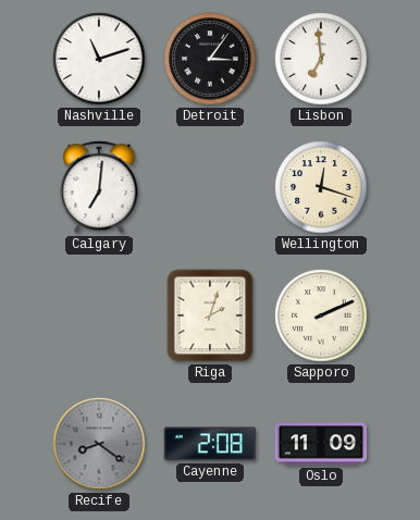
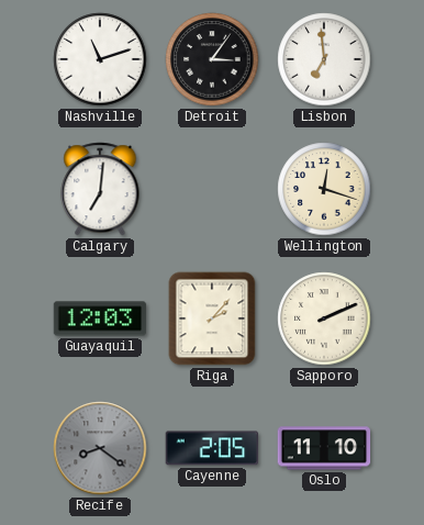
Guayaquil: none -> 12:03 (100, 319)
Riga: 2:03 -> 2:07 (212, 319)
Cayenne: 2:08 -> 2:05 (211, 448)
Oslo: 11:09 -> 11:10 (324, 448)
